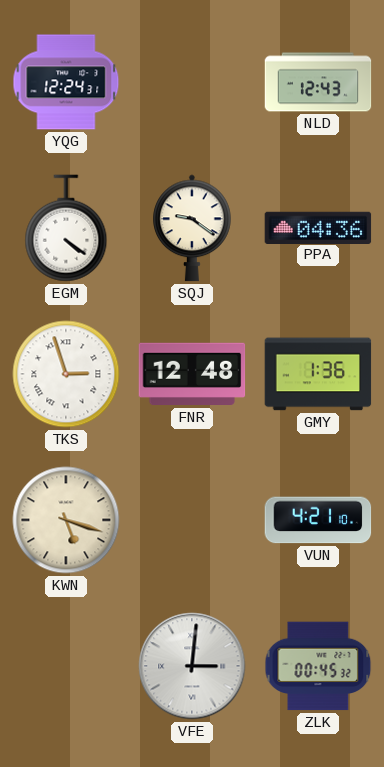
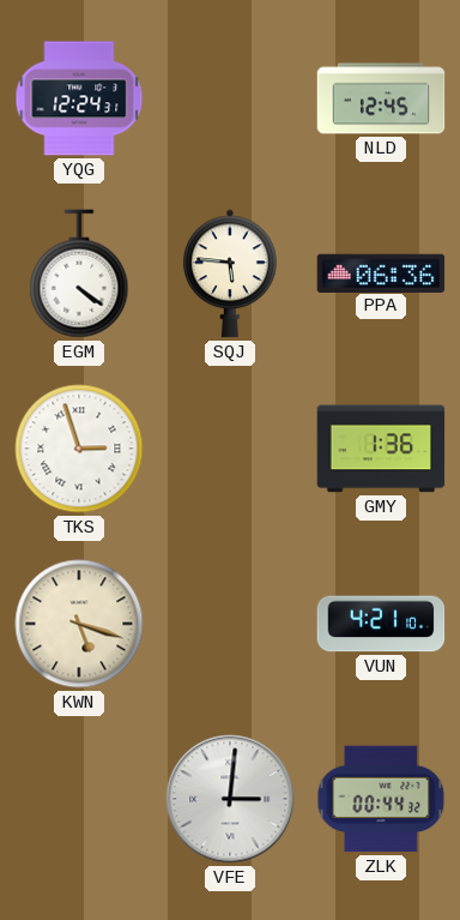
NLD: 12:43 -> 12:45 (381, 98)
SQJ: 9:21 -> 5:46 (230, 273)
PPA: 04:36 -> 06:36 (381, 272)
FNR: 12:48 -> none (192, 374)
ZLK: 00:45 -> 00:44 (381, 799)
